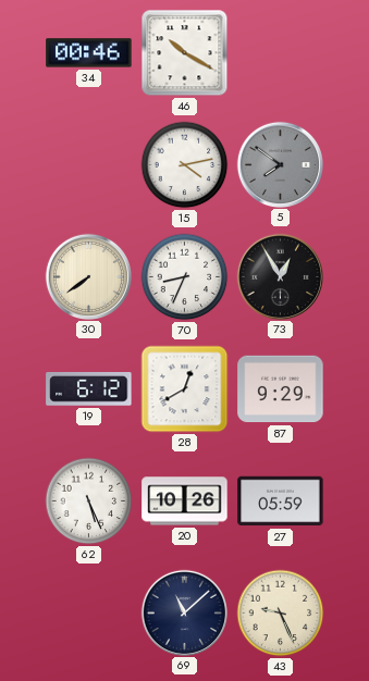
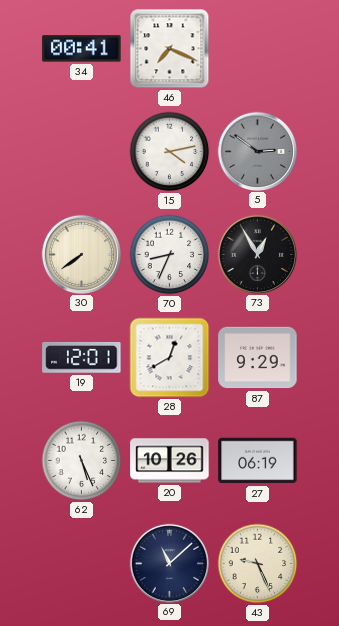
34: 00:46 -> 00:41 (82, 49)
46: 10:20 -> 7:19 (170, 49)
5: 7:51 -> 2:51 (257, 151)
19: 6:12 -> 12:01 (82, 358)
27: 05:59 -> 06:19 (258, 461)
